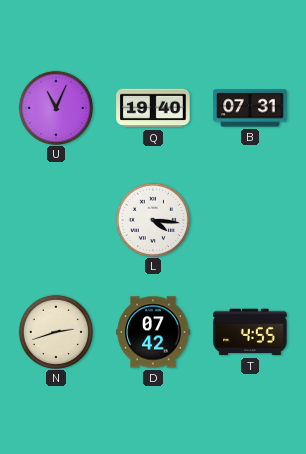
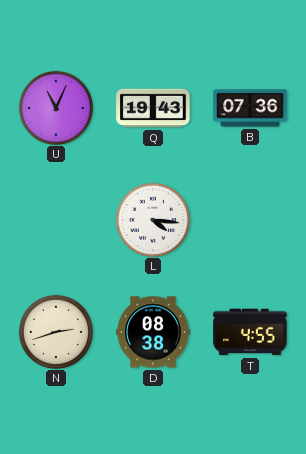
Q: 19:40 -> 19:43 (153, 108)
B: 07:31 -> 07:36 (250, 108)
D: 07:42 -> 08:38 (153, 332)
